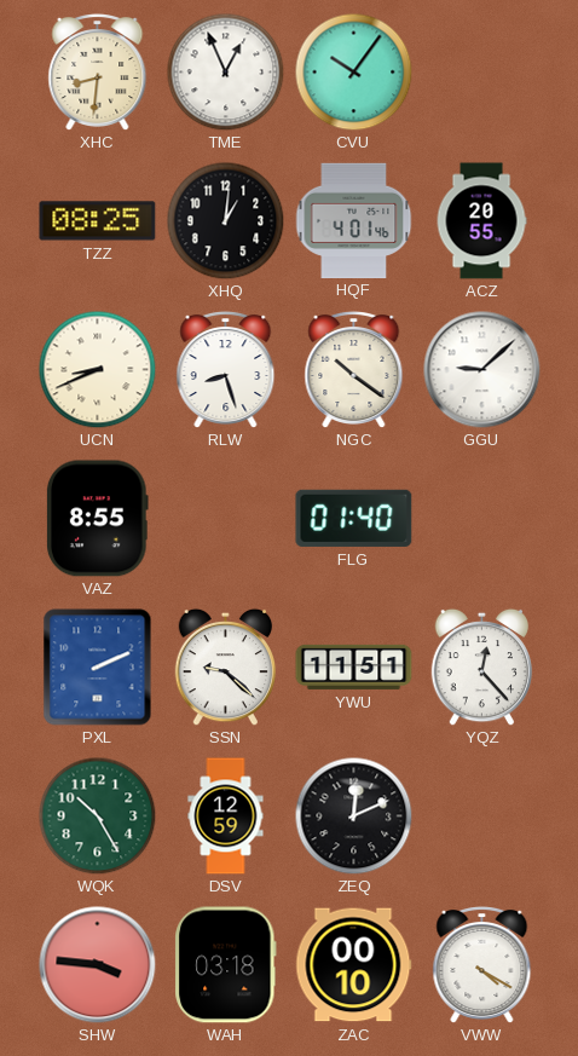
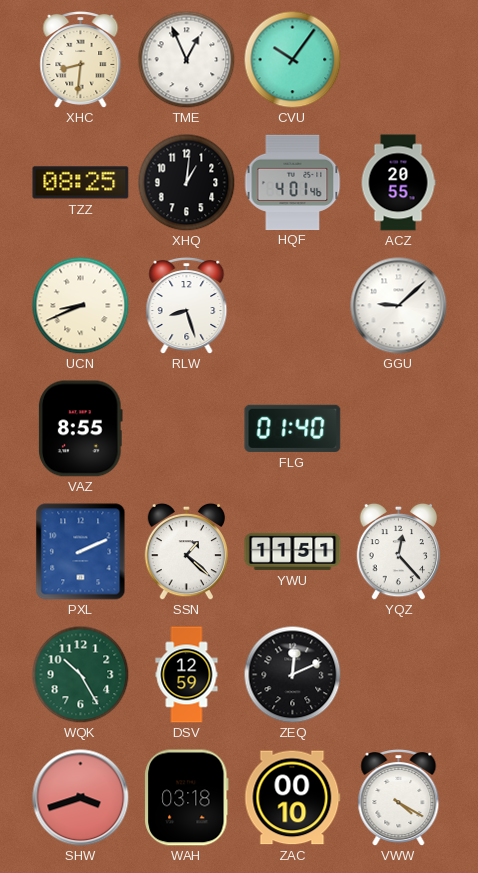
NGC: 10:21 -> none (354, 370)
SSN: 9:22 -> 1:22 (187, 551)
SHW: 3:46 -> 3:42 (81, 798)
